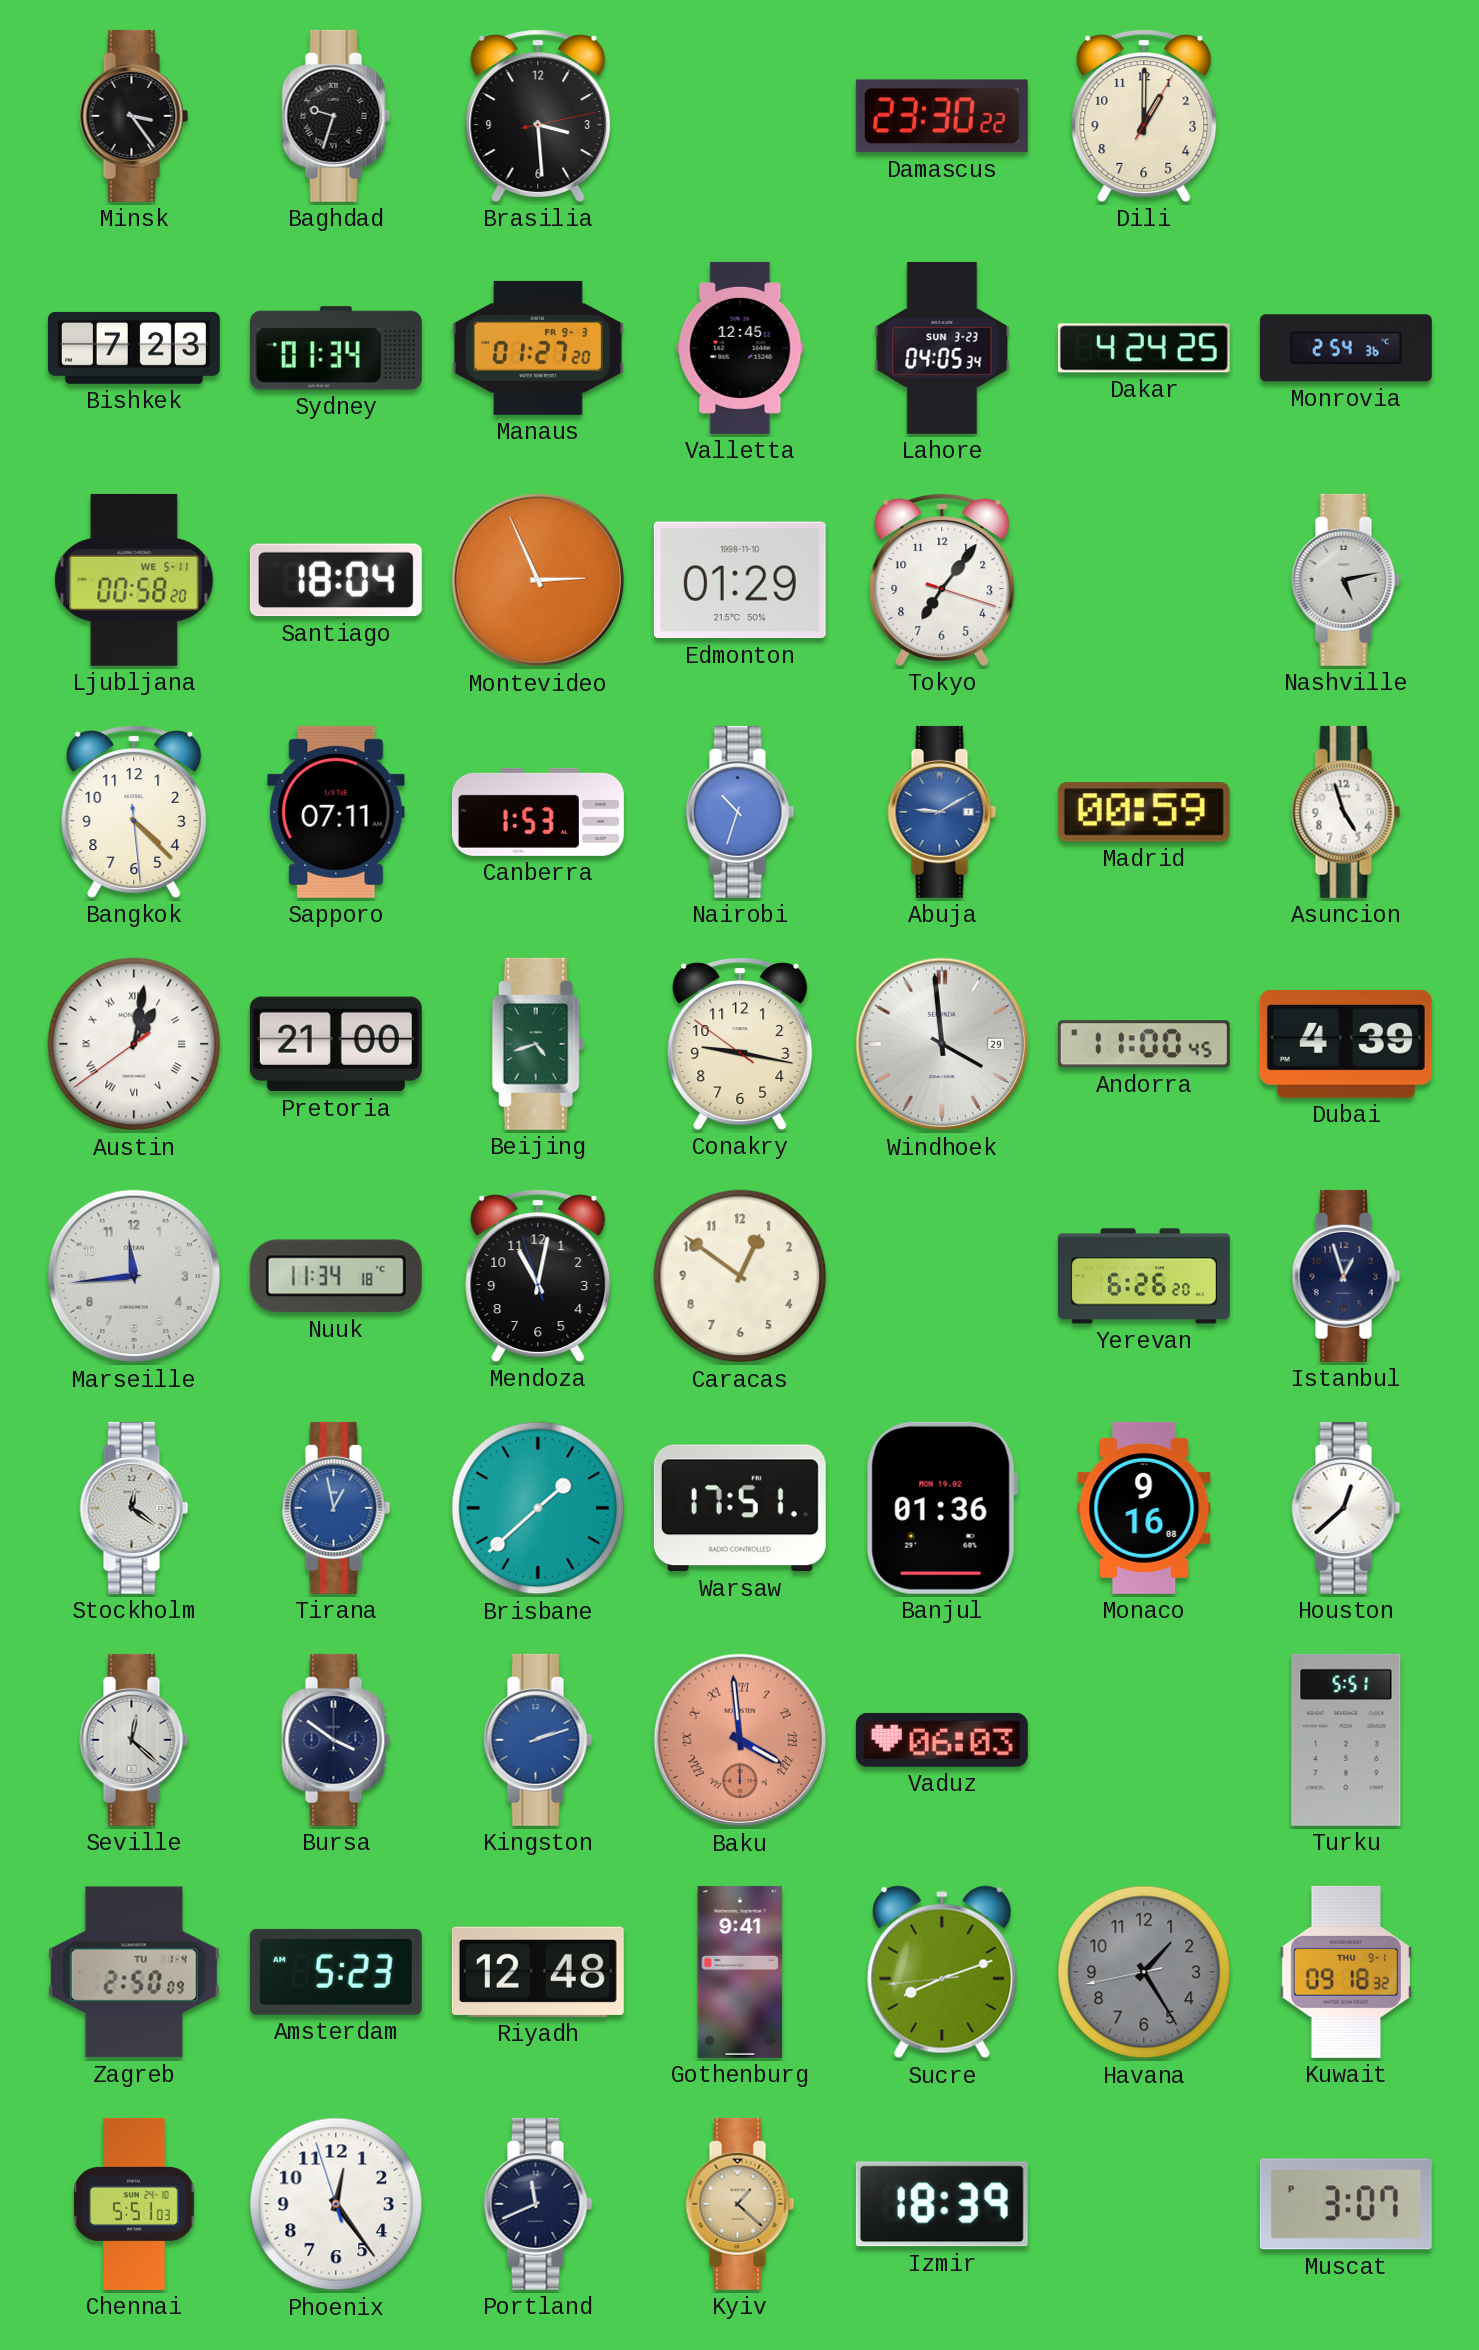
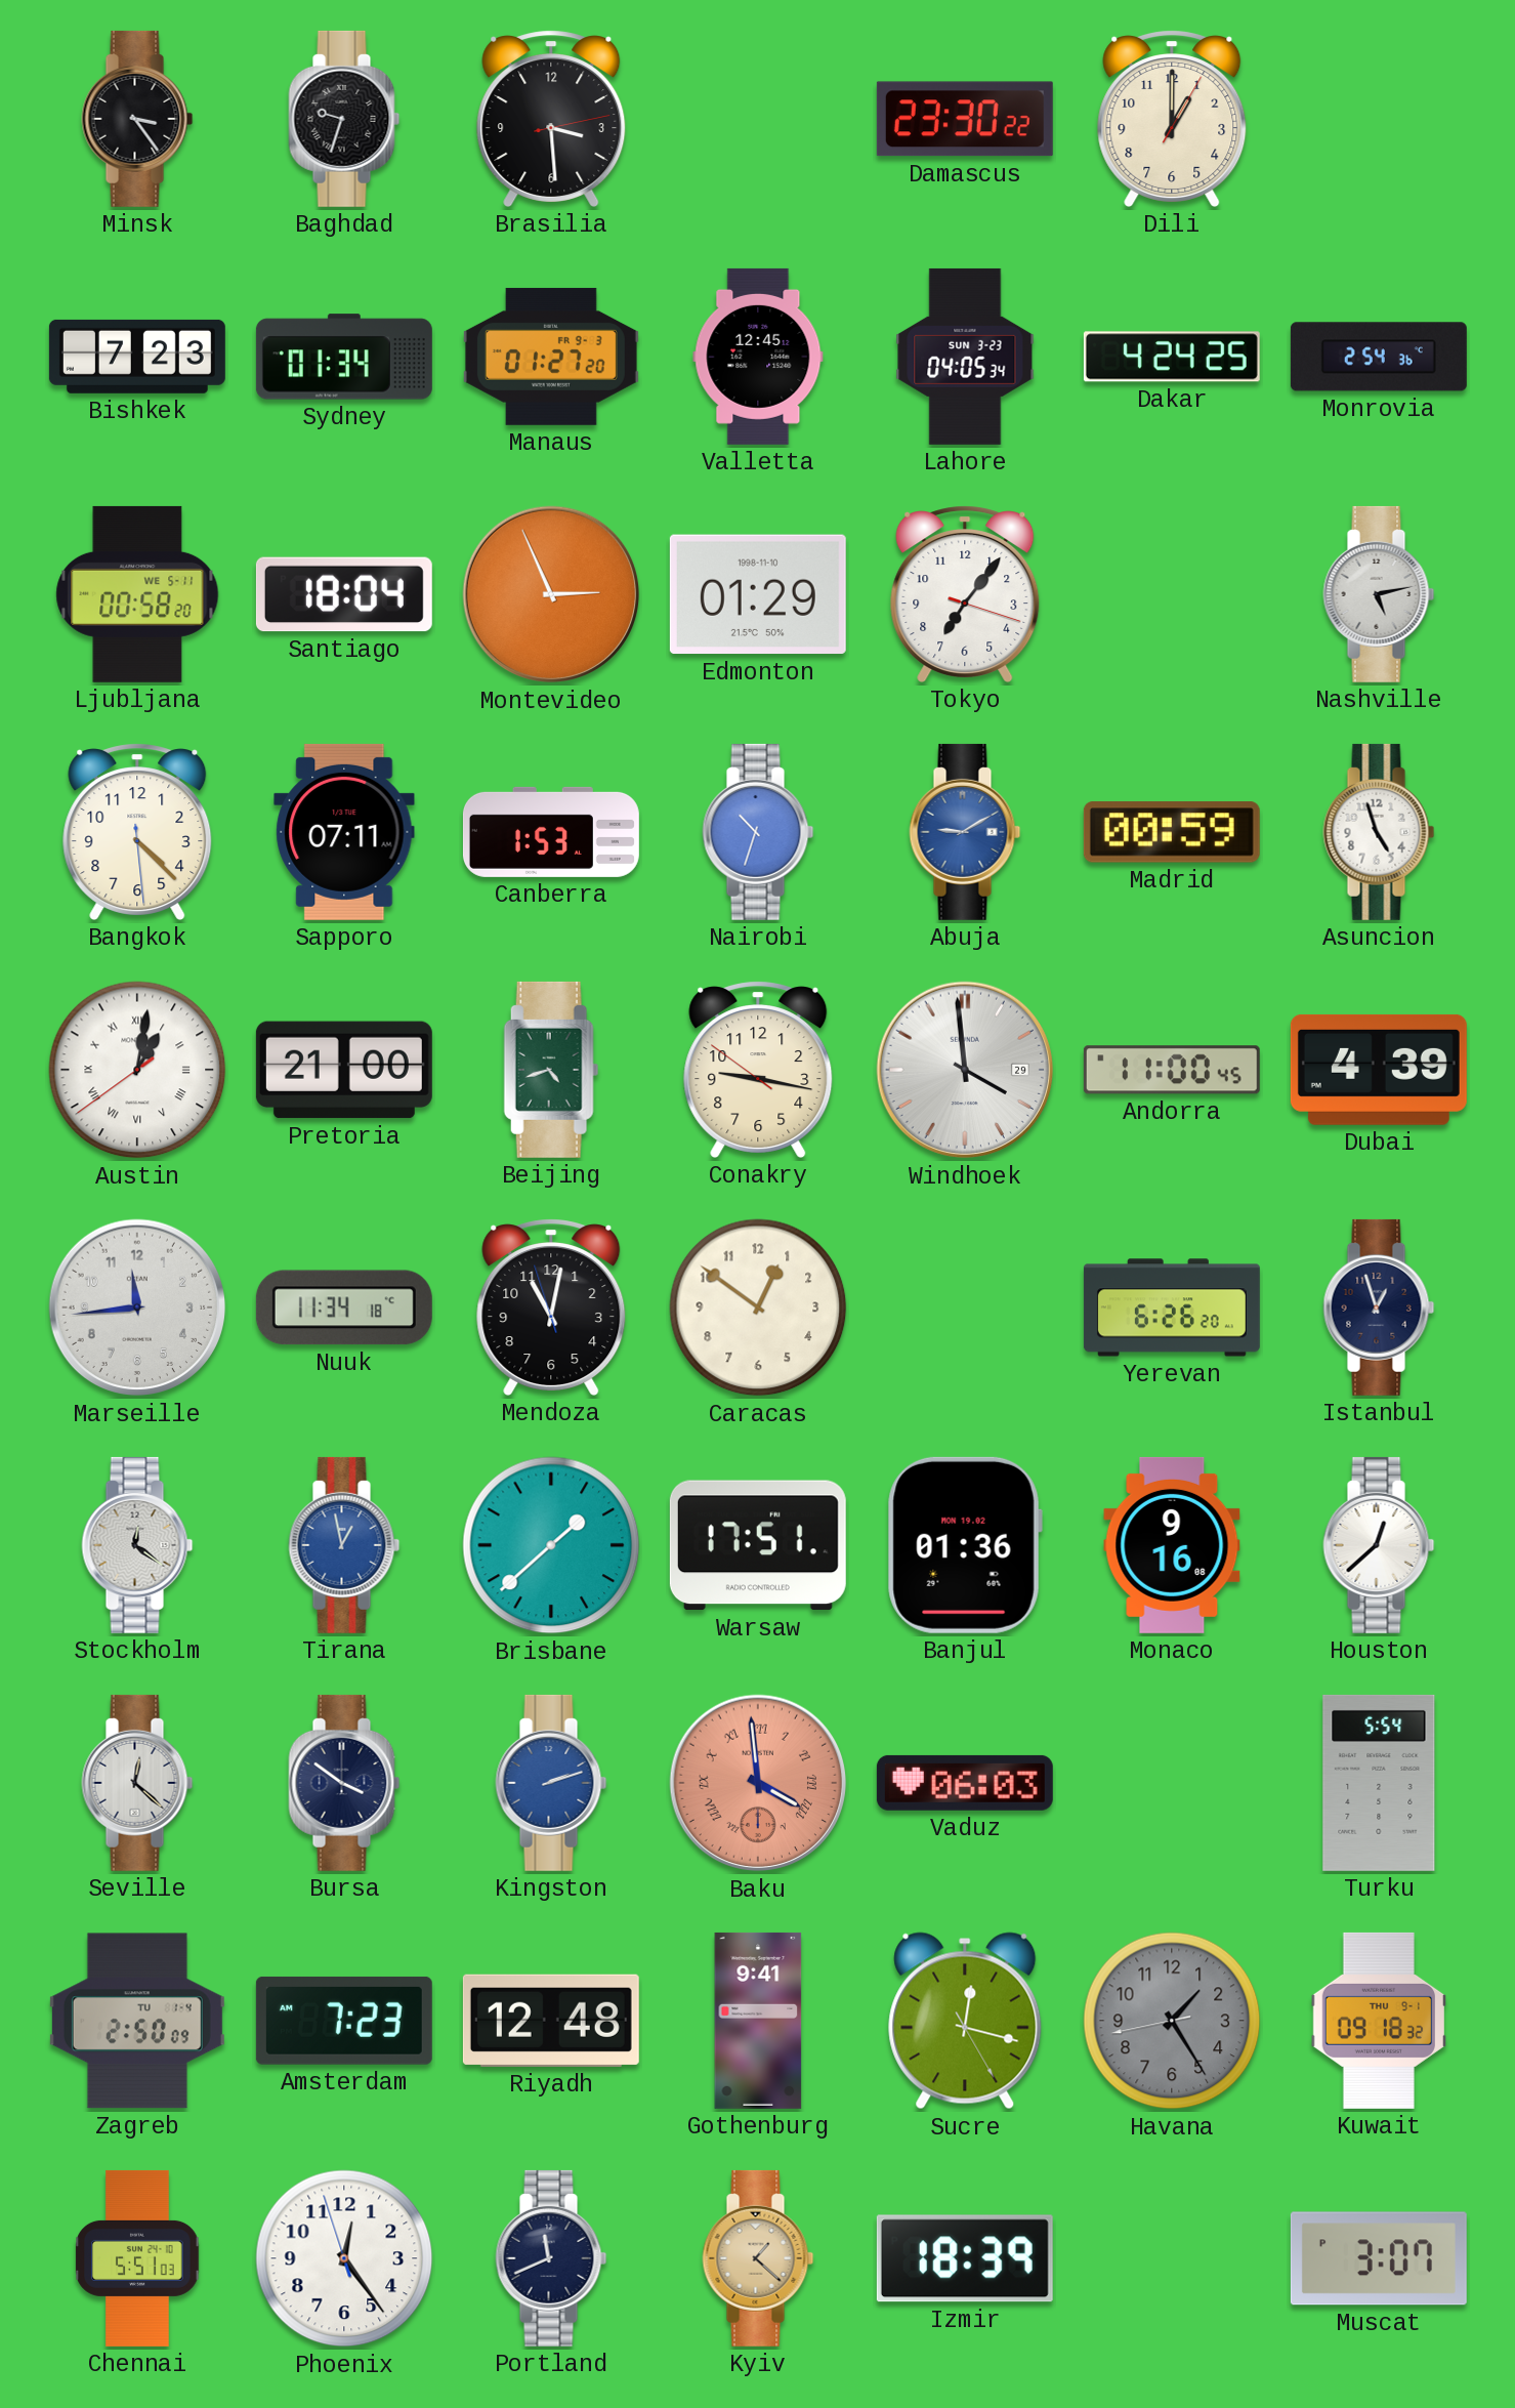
Turku: 5:51 -> 5:54 (1379, 1783)
Amsterdam: 5:23 -> 7:23 (344, 2021)
Sucre: 8:11 -> 12:17 (965, 2021)
